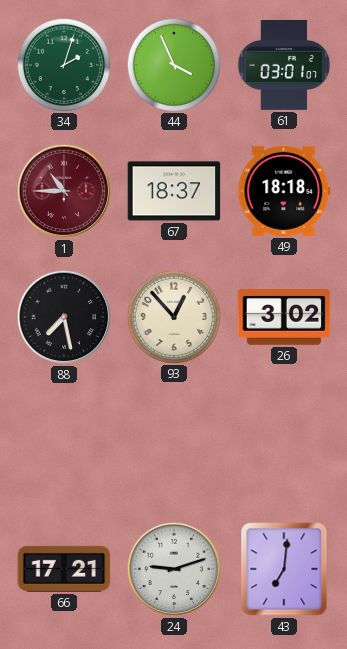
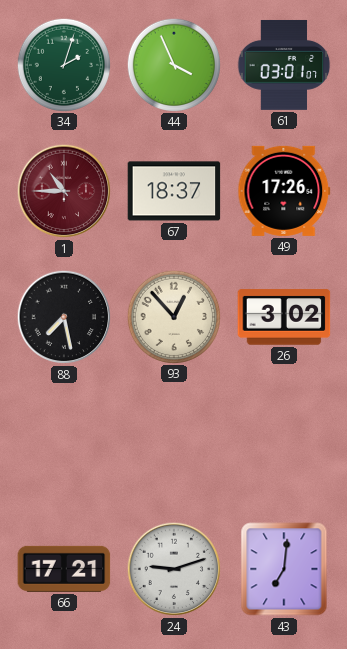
49: 18:18 -> 17:26 (284, 191)
